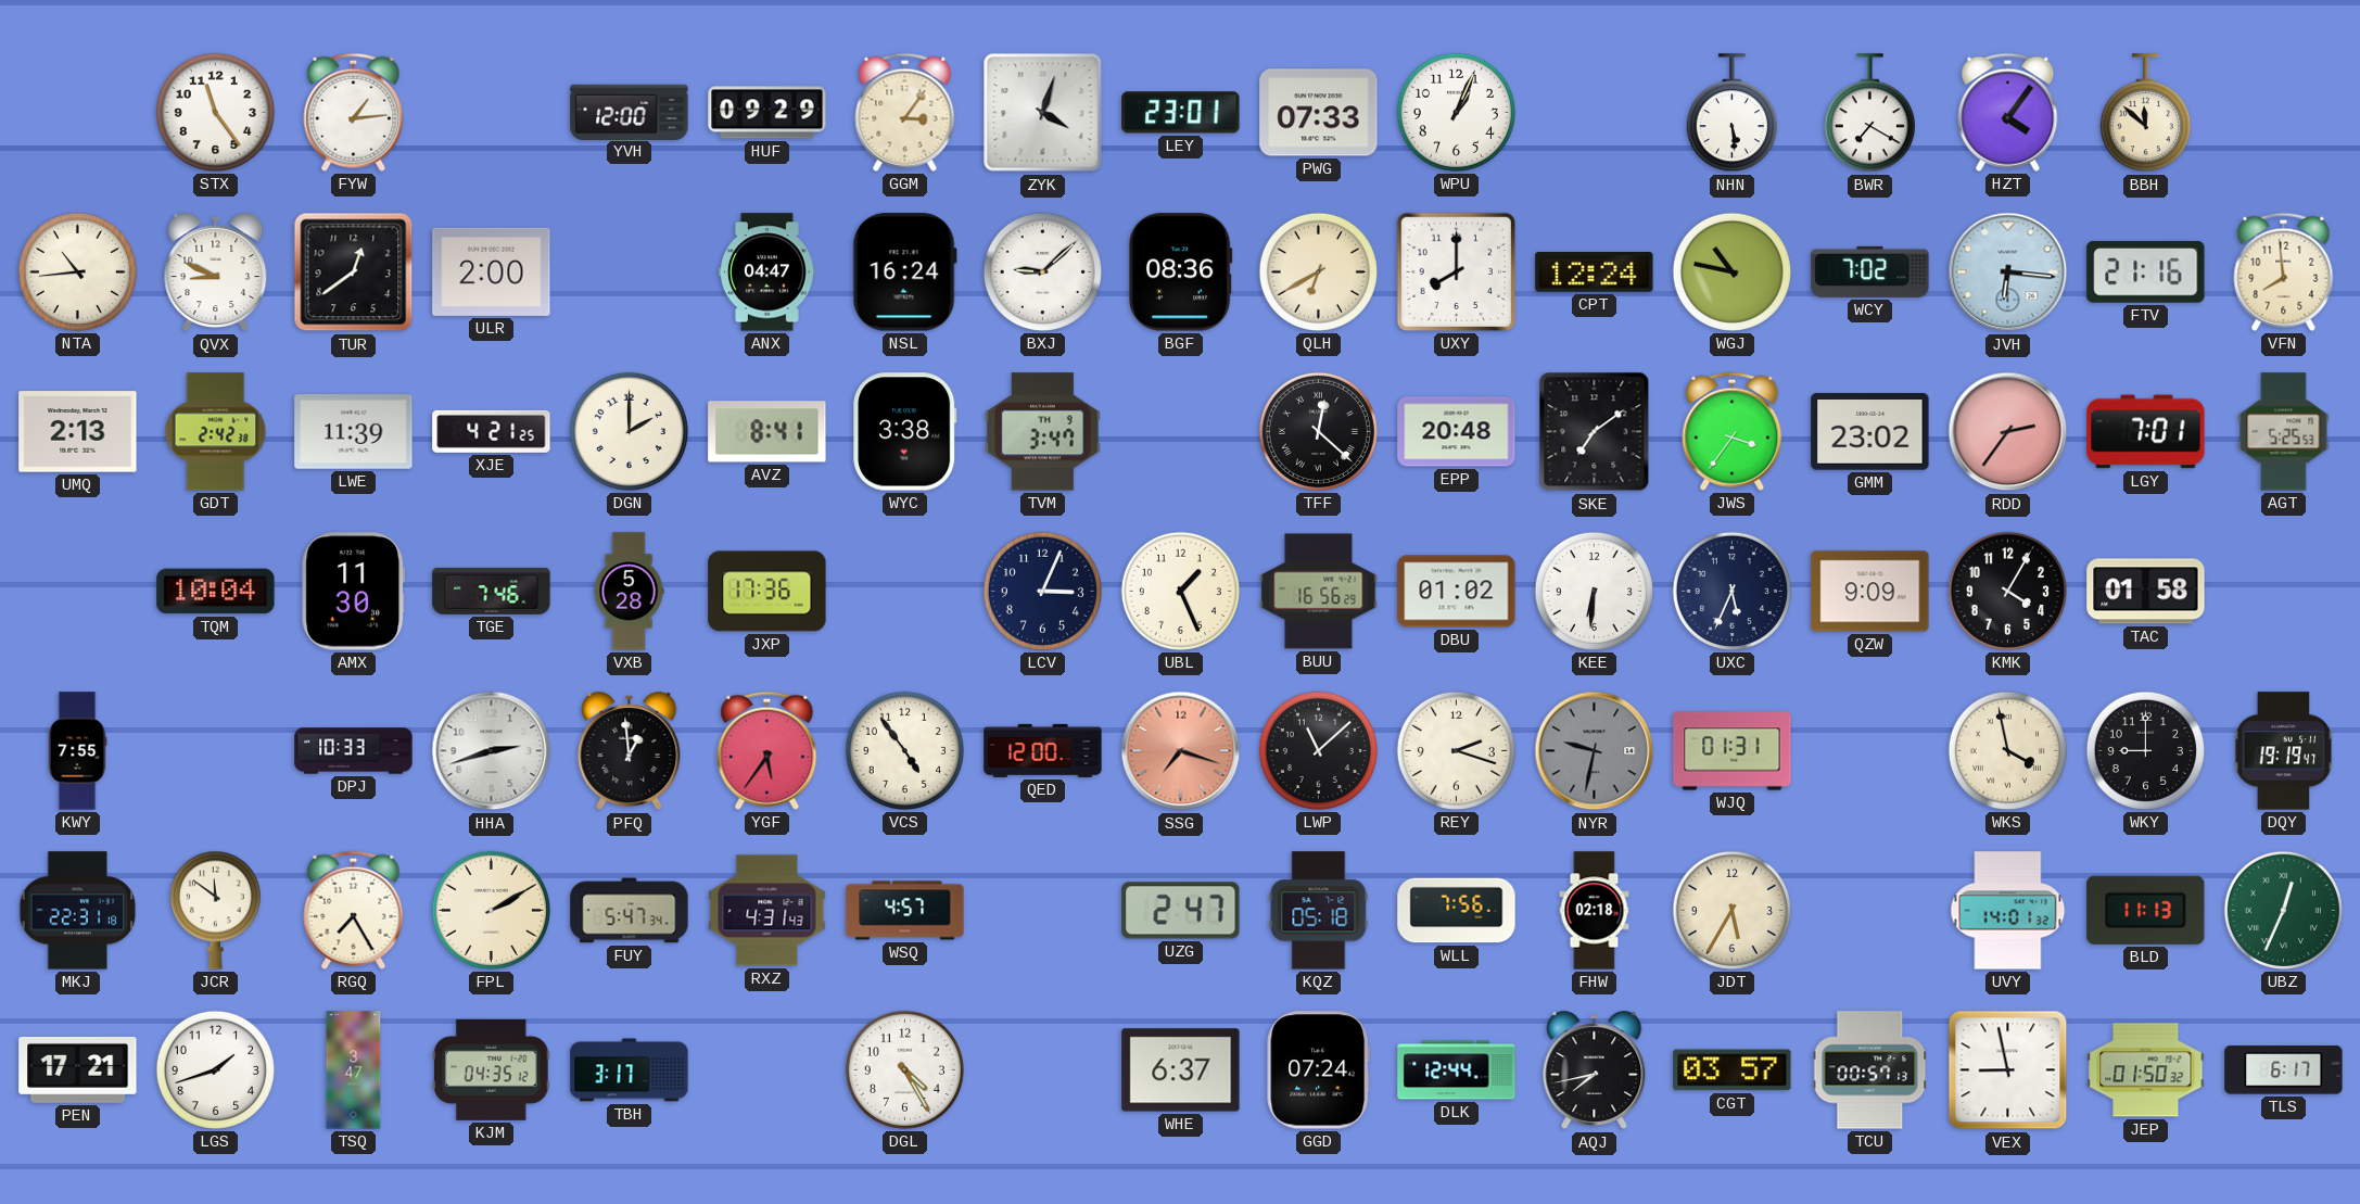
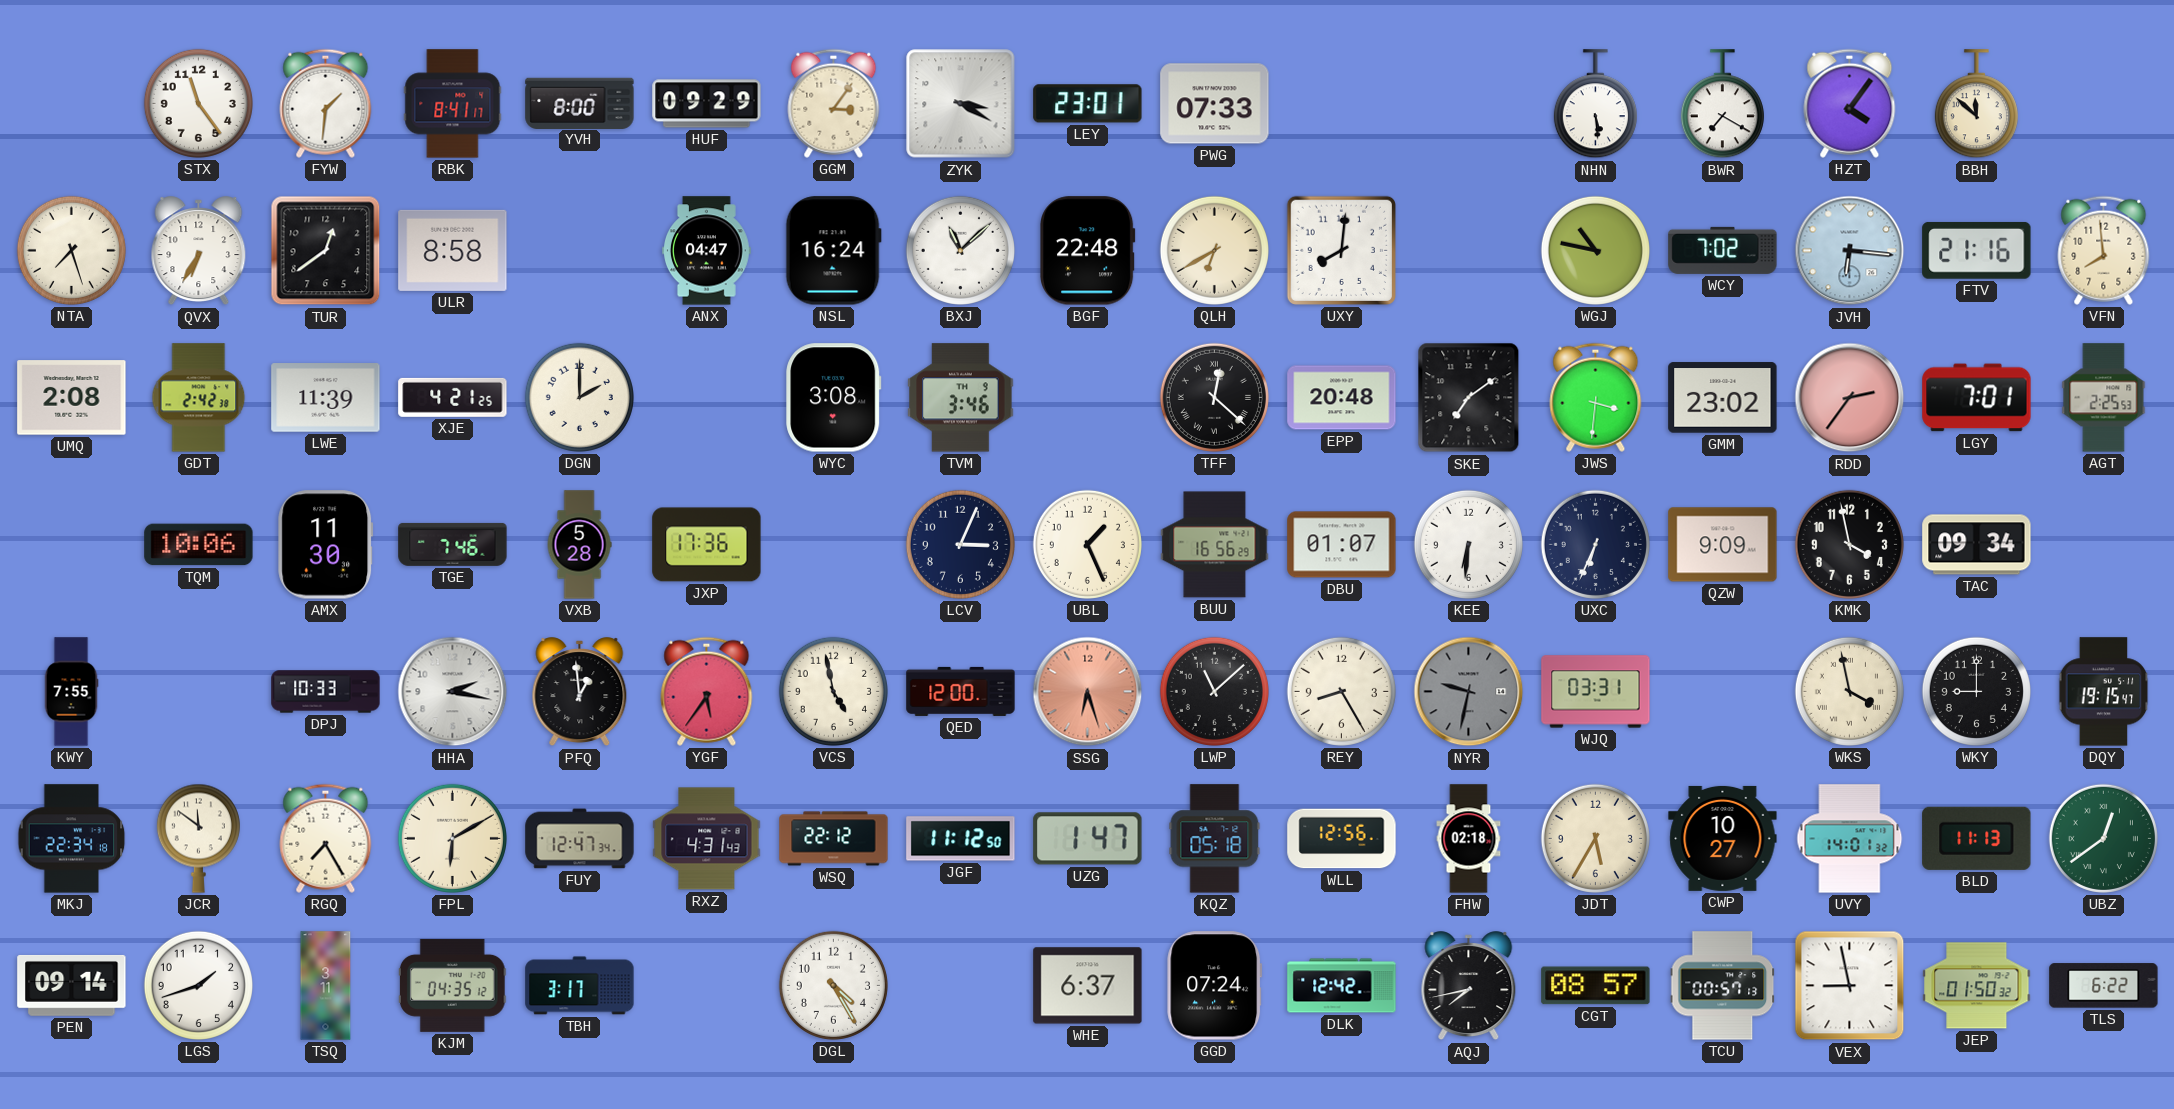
FYW: 1:14 -> 1:31 (326, 103)
RBK: none -> 8:41 (453, 104)
YVH: 12:00 -> 8:00 (580, 103)
ZYK: 4:03 -> 3:20 (961, 104)
WPU: 1:04 -> none (1456, 112)
NTA: 10:44 -> 7:27 (71, 250)
QVX: 8:49 -> 6:35 (199, 251)
ULR: 2:00 -> 8:58 (453, 250)
BXJ: 9:08 -> 11:08 (960, 250)
BGF: 08:36 -> 22:48 (1088, 251)
UXY: 8:00 -> 8:01 (1341, 250)
CPT: 12:24 -> none (1595, 271)
UMQ: 2:13 -> 2:08 (72, 398)
AVZ: 8:41 -> none (767, 432)
WYC: 3:38 -> 3:08 (834, 398)
TVM: 3:47 -> 3:46 (961, 398)
JWS: 3:36 -> 3:31 (1596, 397)
AGT: 5:25 -> 2:25 (2104, 398)
TQM: 10:04 -> 10:06 (199, 545)
DBU: 01:02 -> 01:07 (1342, 545)
UXC: 5:34 -> 6:34 (1595, 544)
KMK: 4:05 -> 3:58 (1849, 544)
TAC: 01:58 -> 09:34 (1977, 545)
HHA: 2:42 -> 2:17 (453, 692)
VCS: 4:54 -> 4:58 (833, 691)
SSG: 7:18 -> 6:27 (1088, 692)
REY: 2:18 -> 8:25 (1341, 691)
WJQ: 01:31 -> 03:31 (1596, 692)
DQY: 19:19 -> 19:15 (2104, 692)
MKJ: 22:31 -> 22:34 (72, 839)
FPL: 2:10 -> 6:10 (452, 838)
FUY: 5:47 -> 12:47 (580, 839)
WSQ: 4:57 -> 22:12 (834, 839)
JGF: none -> 11:12 (961, 839)
UZG: 2:47 -> 1:47 (1088, 839)
WLL: 7:56 -> 12:56 (1342, 839)
CWP: none -> 10:27 (1723, 838)
UBZ: 12:34 -> 12:39 (2103, 838)
PEN: 17:21 -> 09:14 (72, 986)
TSQ: 3:47 -> 3:11 (326, 986)
DLK: 12:44 -> 12:42 (1342, 986)
CGT: 03:57 -> 08:57 (1596, 986)
TLS: 6:17 -> 6:22 (2104, 986)
